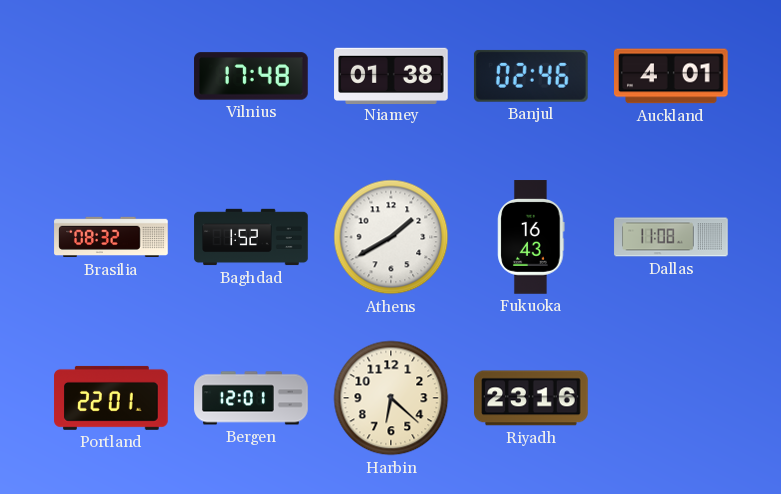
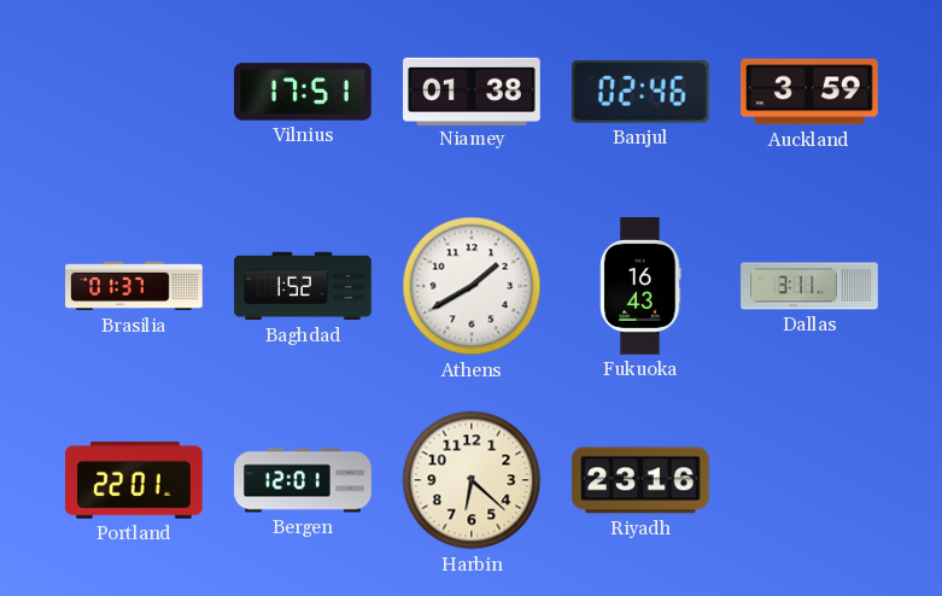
Vilnius: 17:48 -> 17:51 (303, 92)
Auckland: 4:01 -> 3:59 (811, 92)
Brasilia: 08:32 -> 01:37 (134, 286)
Dallas: 11:08 -> 3:11 (809, 286)
